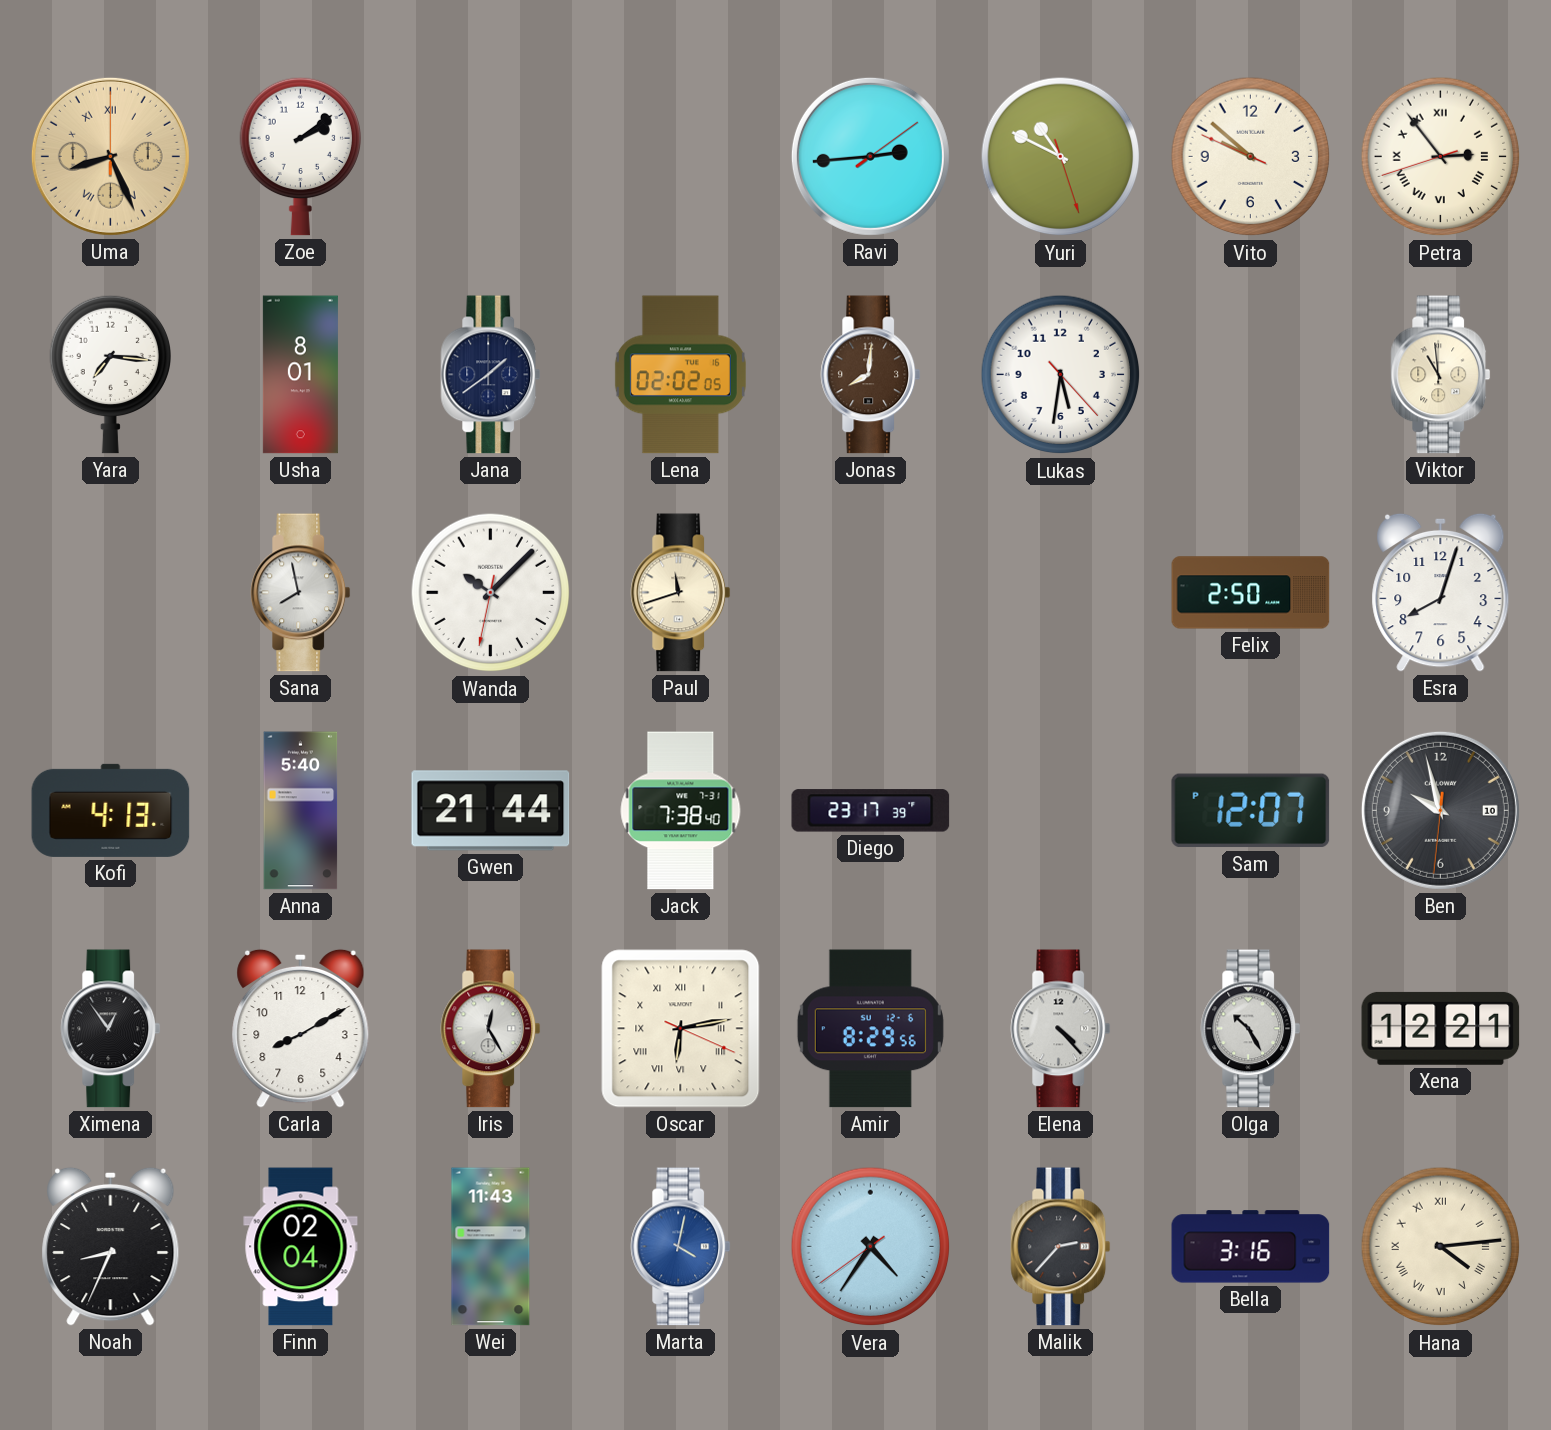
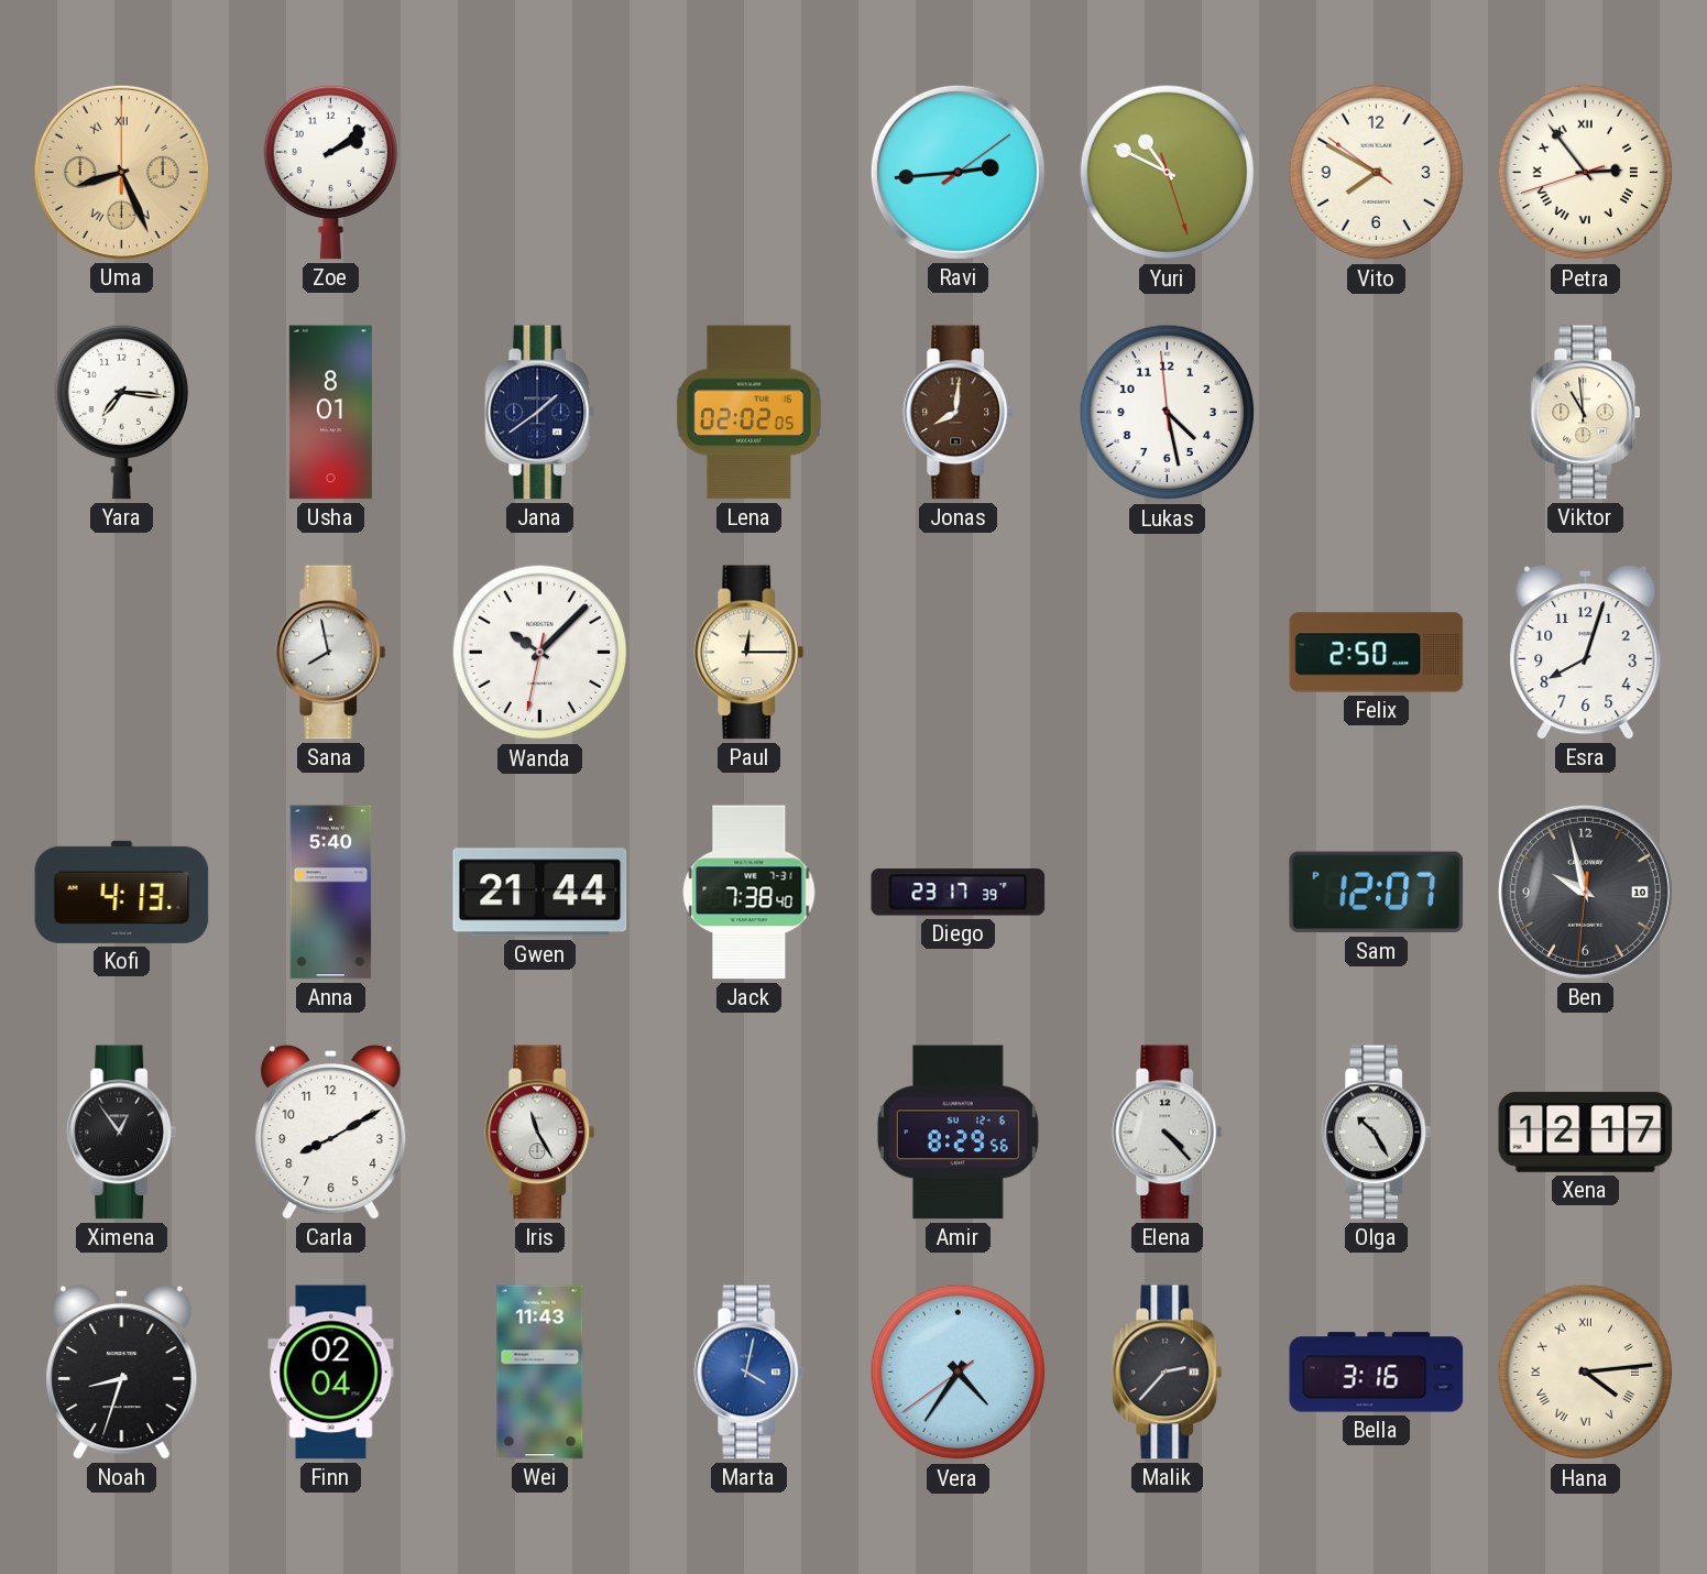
Vito: 9:51 -> 7:49 (1377, 173)
Lukas: 5:31 -> 4:27 (1168, 413)
Paul: 11:42 -> 12:15 (749, 653)
Iris: 12:25 -> 11:25 (540, 1133)
Oscar: 6:13 -> none (681, 1029)
Xena: 12:21 -> 12:17 (1586, 1132)
Noah: 8:34 -> 8:33 (122, 1371)
